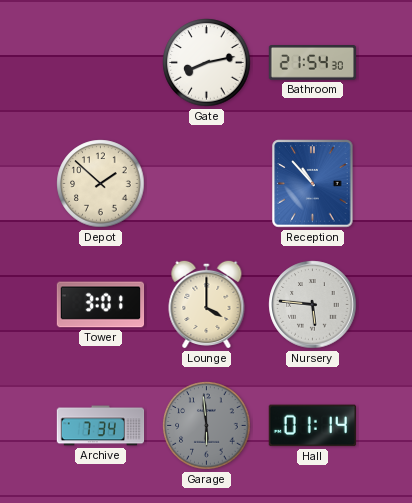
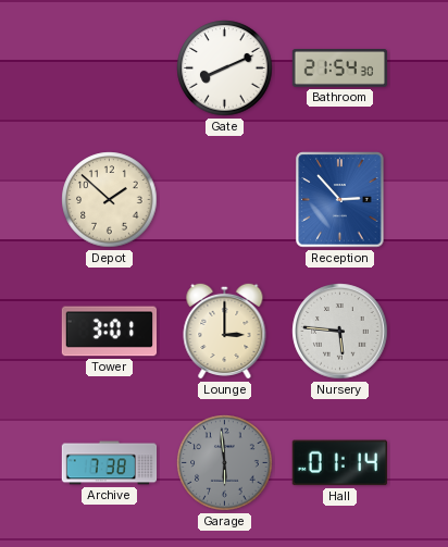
Gate: 8:13 -> 8:11 (225, 69)
Reception: 10:53 -> 2:53 (340, 200)
Lounge: 4:00 -> 3:00 (225, 331)
Archive: 7:34 -> 7:38 (110, 463)
